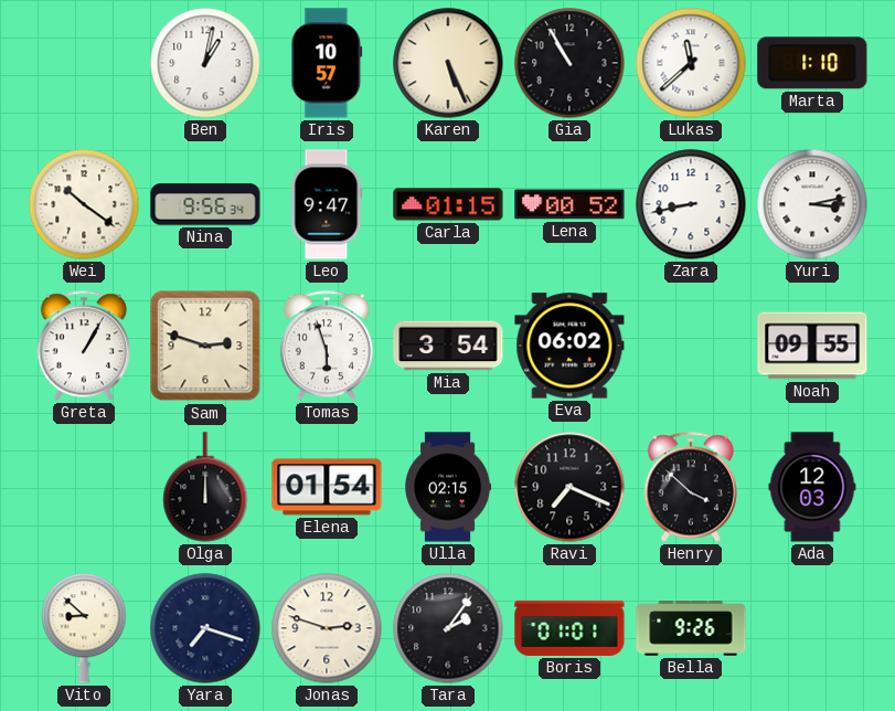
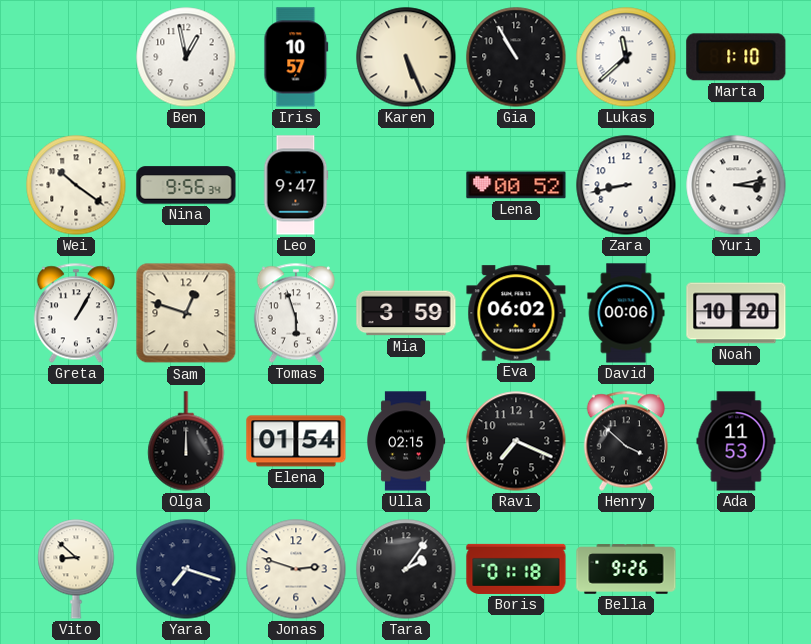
Ben: 1:02 -> 12:58 (186, 57)
Carla: 01:15 -> none (448, 204)
Sam: 2:48 -> 12:48 (186, 313)
Mia: 3:54 -> 3:59 (406, 313)
David: none -> 00:06 (626, 313)
Noah: 09:55 -> 10:20 (736, 313)
Ada: 12:03 -> 11:53 (736, 441)
Boris: 01:01 -> 01:18 (516, 569)
